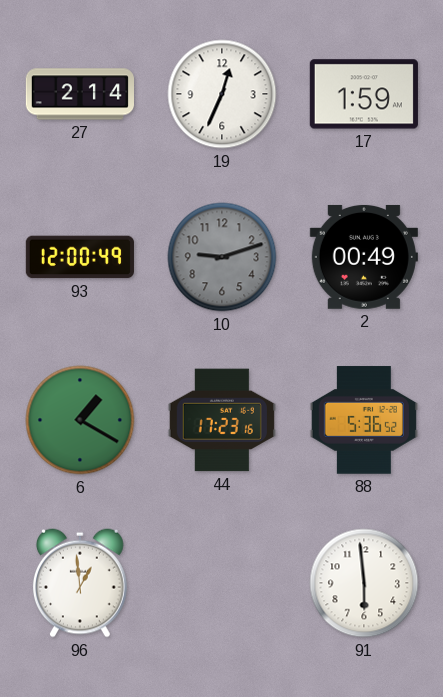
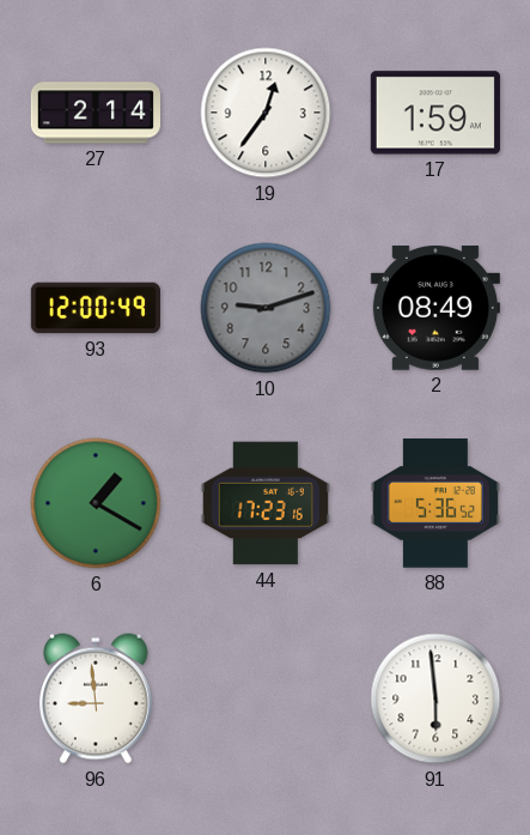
19: 12:34 -> 12:36 (266, 113)
2: 00:49 -> 08:49 (435, 308)
96: 12:59 -> 8:59 (96, 698)
